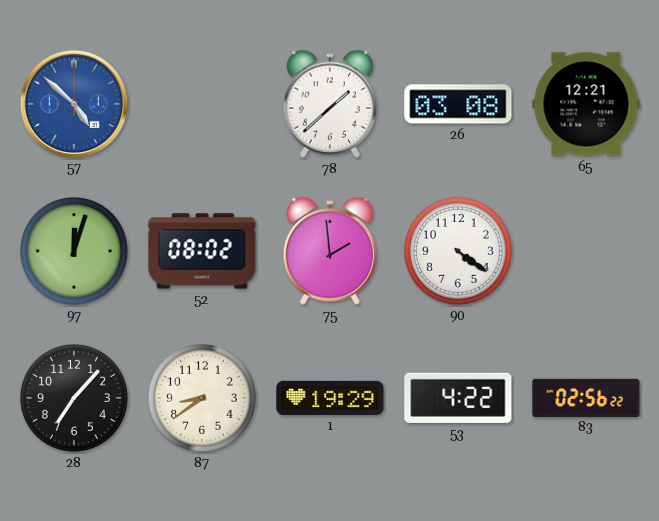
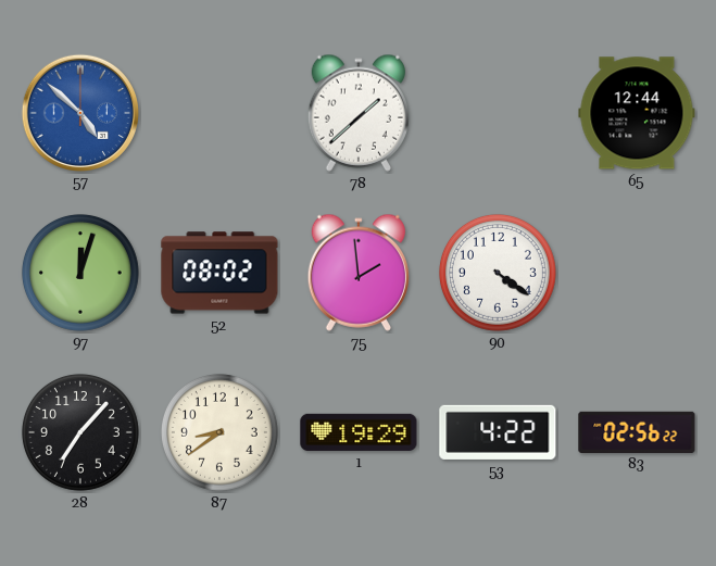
26: 03:08 -> none (458, 104)
65: 12:21 -> 12:44 (637, 113)
